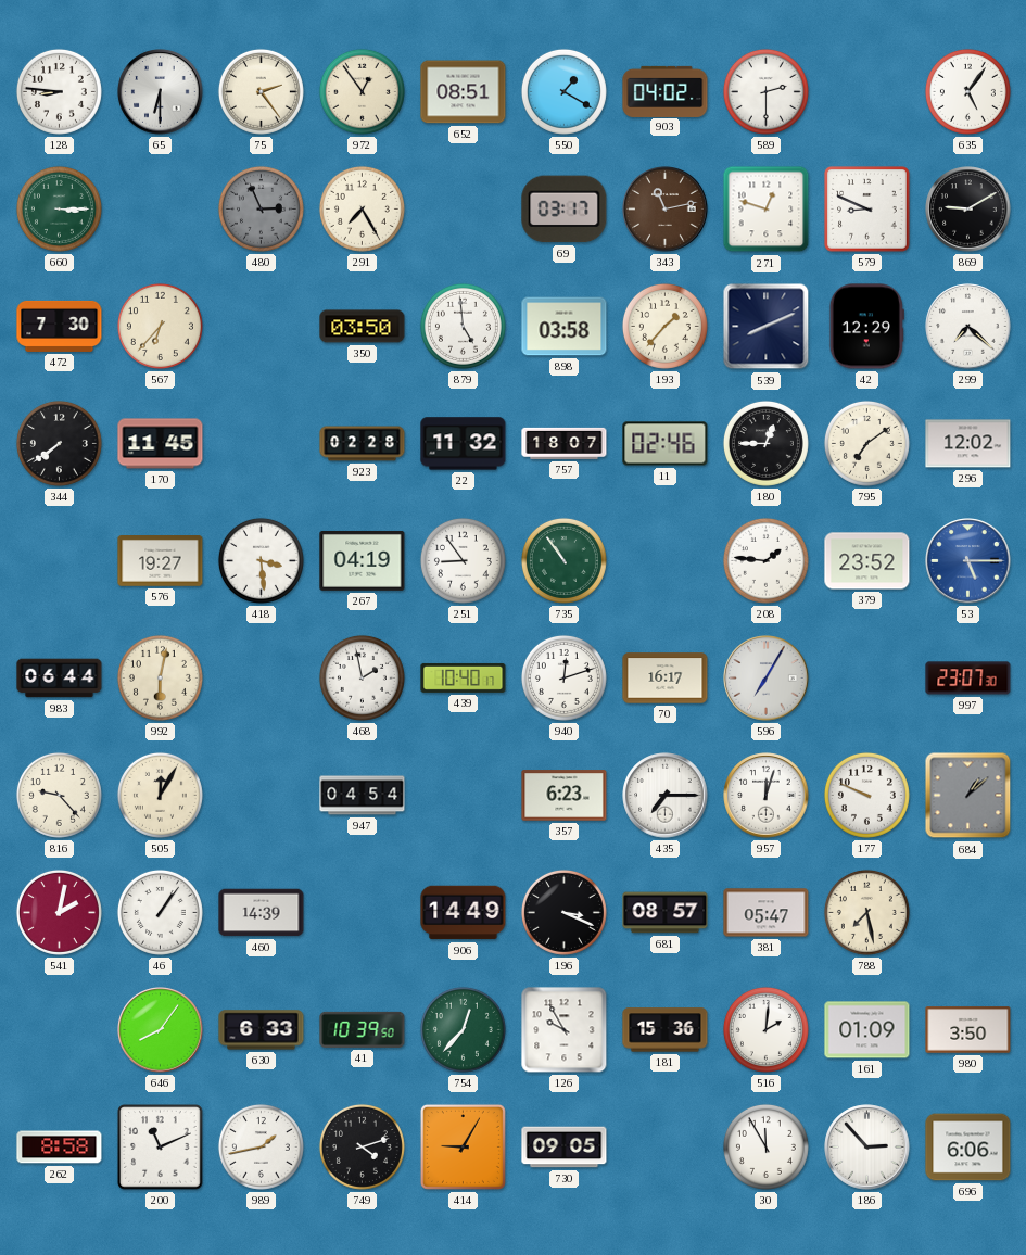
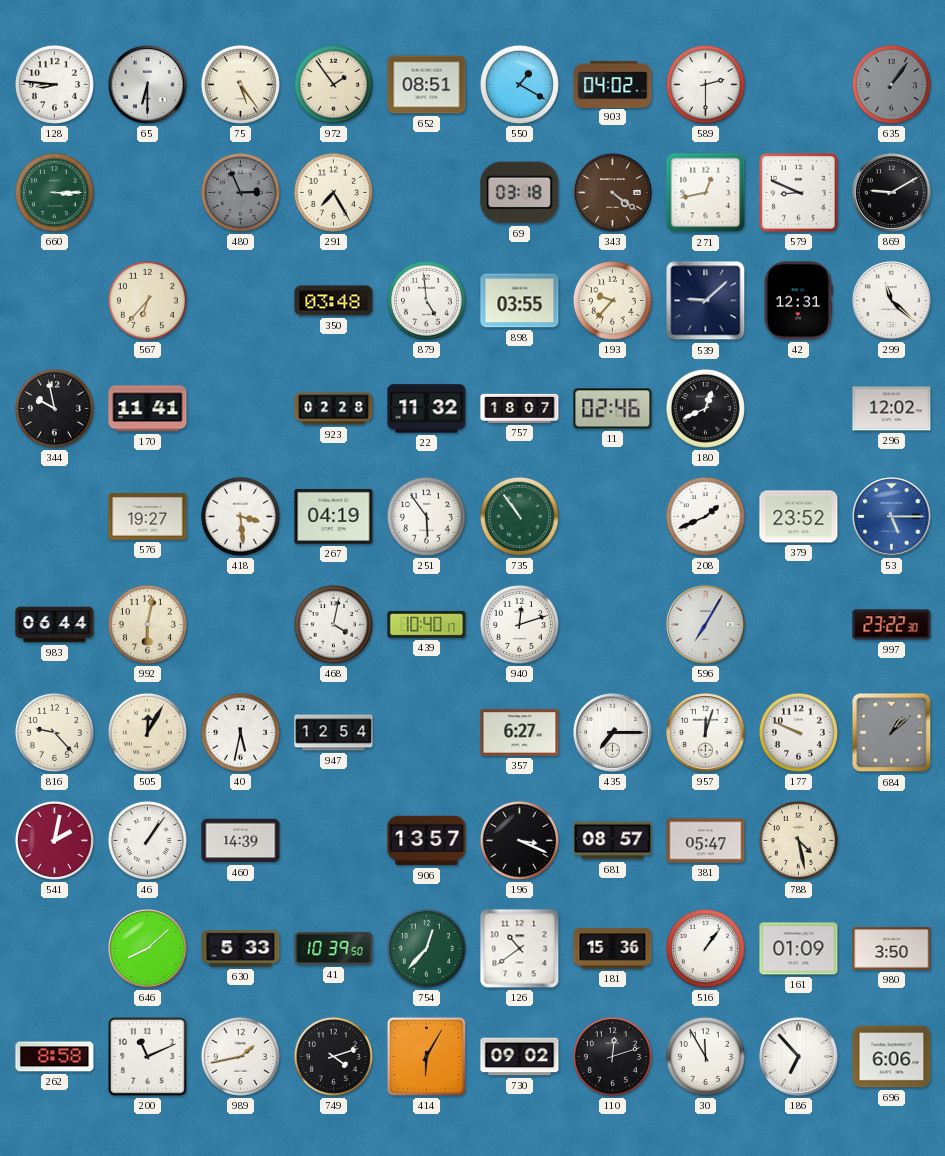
75: 2:24 -> 5:24 (240, 84)
972: 12:54 -> 1:54 (333, 84)
635: 5:06 -> 1:06 (891, 84)
635 dial: white -> grey (891, 84)
69: 03:17 -> 03:18 (520, 193)
343: 11:13 -> 4:21 (613, 193)
271: 12:48 -> 12:43 (706, 193)
472: 7:30 -> none (60, 326)
350: 03:50 -> 03:48 (334, 301)
898: 03:58 -> 03:55 (520, 301)
193: 1:37 -> 9:37 (612, 300)
539: 8:11 -> 9:08 (706, 301)
42: 12:29 -> 12:31 (798, 301)
299: 7:22 -> 11:22 (892, 301)
344: 7:39 -> 9:58 (54, 408)
170: 11:45 -> 11:41 (148, 409)
180: 12:45 -> 12:41 (705, 408)
795: 7:09 -> none (866, 443)
251: 8:54 -> 5:54 (426, 516)
208: 1:46 -> 1:41 (705, 516)
468: 1:58 -> 4:02 (333, 624)
70: 16:17 -> none (666, 679)
997: 23:07 -> 23:22 (892, 625)
40: none -> 5:32 (240, 732)
947: 04:54 -> 12:54 (334, 733)
357: 6:23 -> 6:27 (520, 733)
906: 14:49 -> 13:57 (427, 841)
788: 7:28 -> 4:28 (798, 840)
646: 8:06 -> 8:08 (148, 949)
630: 6:33 -> 5:33 (241, 949)
126: 9:55 -> 10:39 (520, 949)
516: 2:01 -> 1:06 (705, 948)
414: 9:05 -> 6:05 (426, 1056)
730: 09:05 -> 09:02 (520, 1057)
110: none -> 12:12 (612, 1056)
186: 2:53 -> 6:53 (799, 1057)
